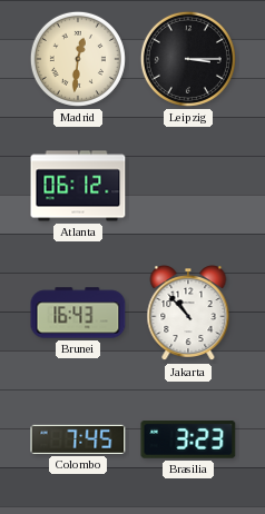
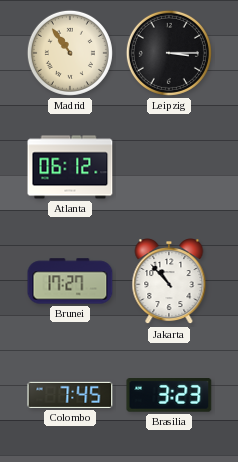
Madrid: 12:31 -> 10:54 (70, 53)
Brunei: 16:43 -> 17:27 (70, 281)
